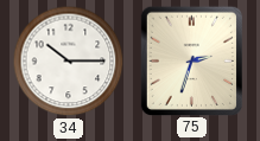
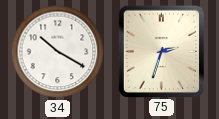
34: 10:15 -> 10:20 (58, 52)
